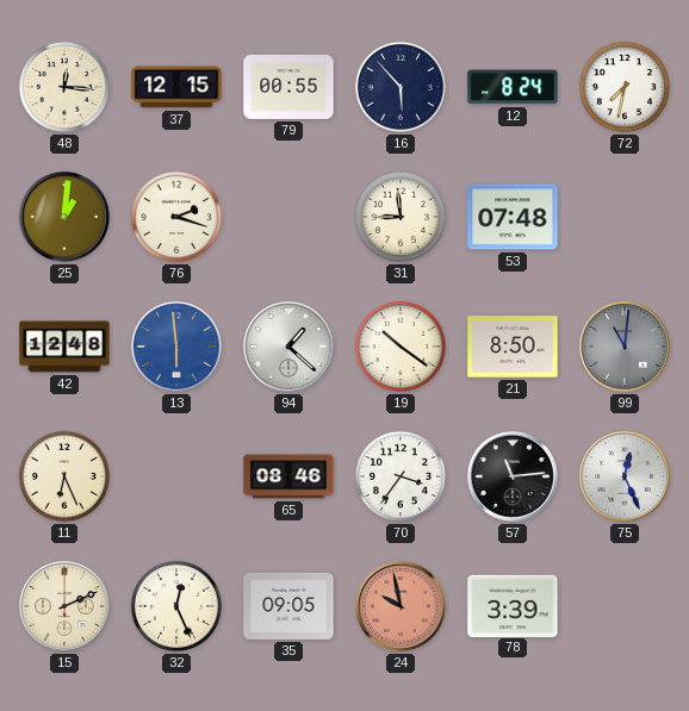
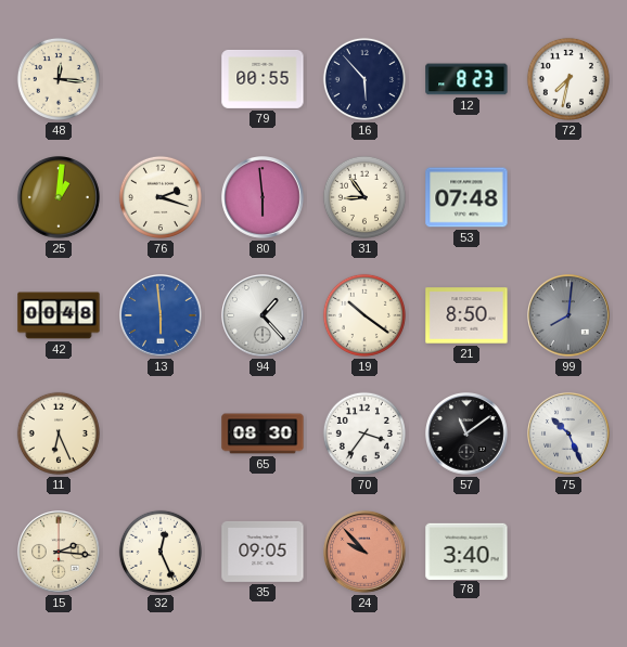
37: 12:15 -> none (176, 87)
12: 8:24 -> 8:23 (466, 79)
80: none -> 5:59 (264, 198)
31: 8:59 -> 8:54 (364, 197)
42: 12:48 -> 00:48 (59, 315)
94: 1:22 -> 1:23 (264, 316)
99: 11:01 -> 8:01 (570, 316)
65: 08:46 -> 08:30 (263, 434)
57: 11:14 -> 11:09 (468, 435)
75: 12:26 -> 10:26 (570, 435)
15: 2:11 -> 2:16 (60, 553)
24: 9:58 -> 9:53 (366, 553)
78: 3:39 -> 3:40 (466, 551)
